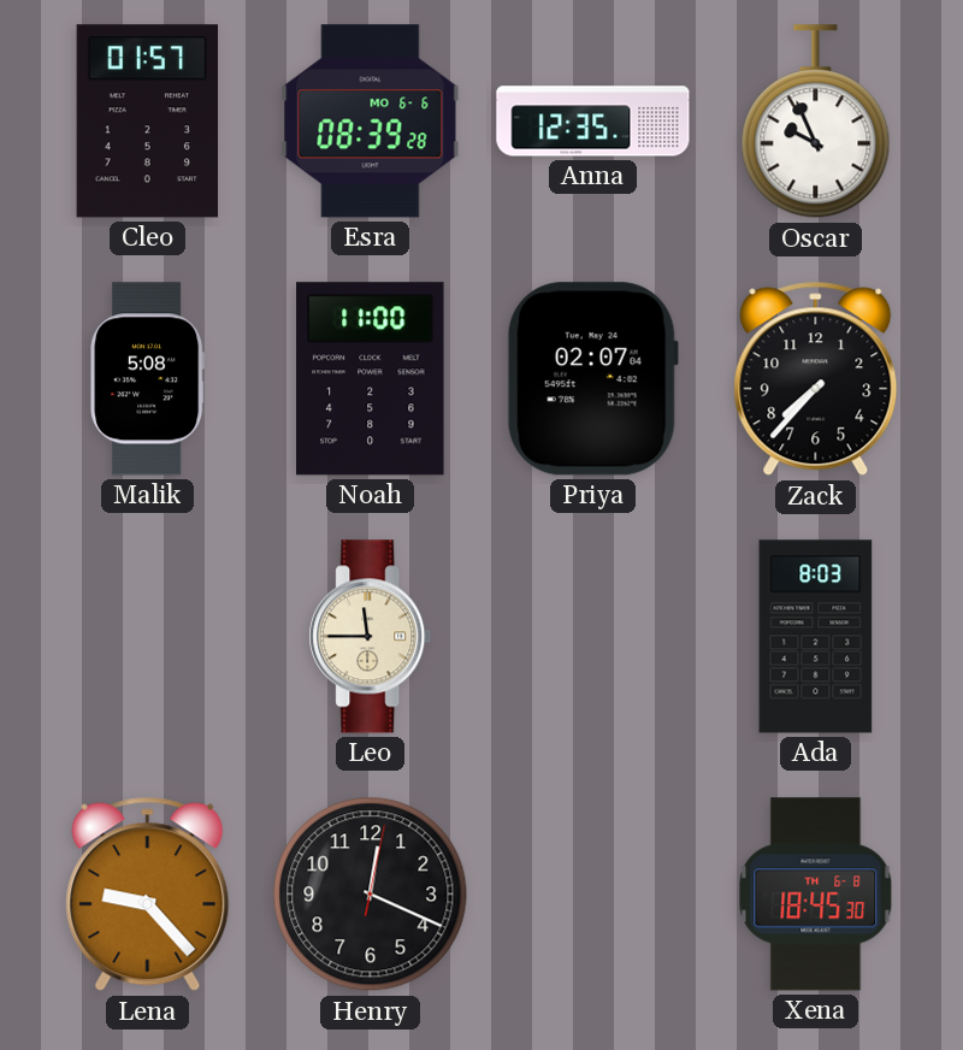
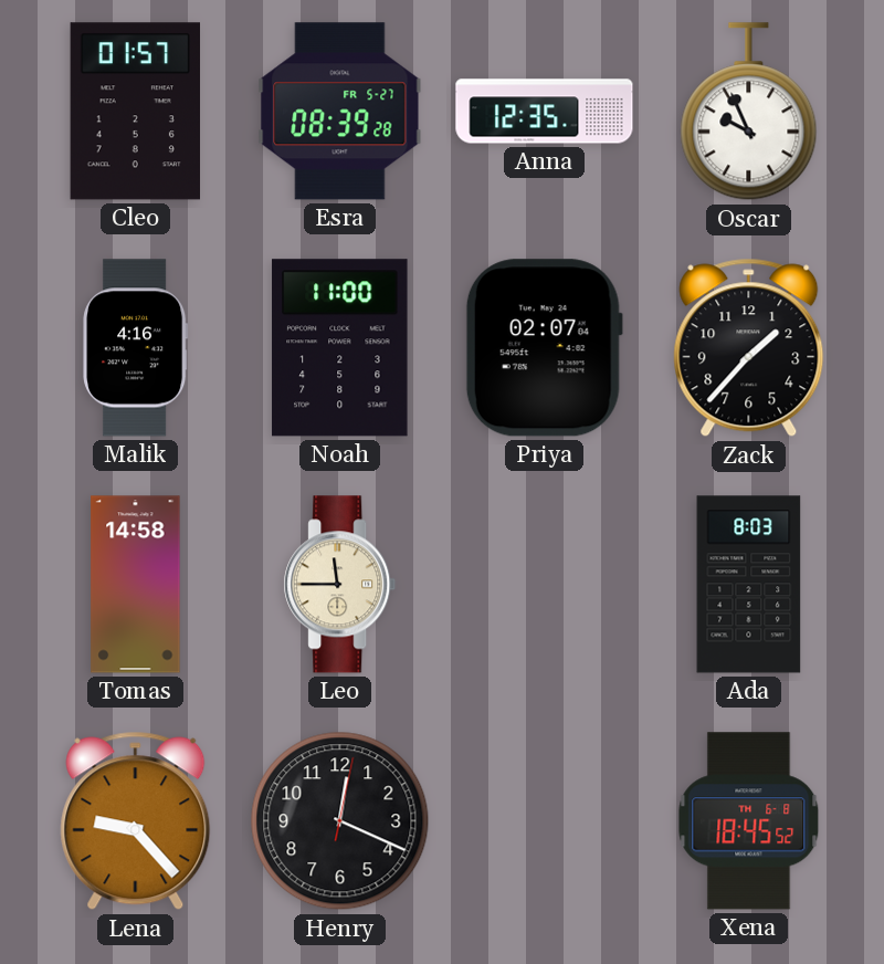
Esra date: MO 6-6 -> FR 5-27 (340, 112)
Malik: 5:08 -> 4:16 (136, 348)
Zack: 7:37 -> 1:37 (749, 348)
Tomas: none -> 14:58 (136, 585)
Xena: 18:45:30 -> 18:45:52 (749, 821)
